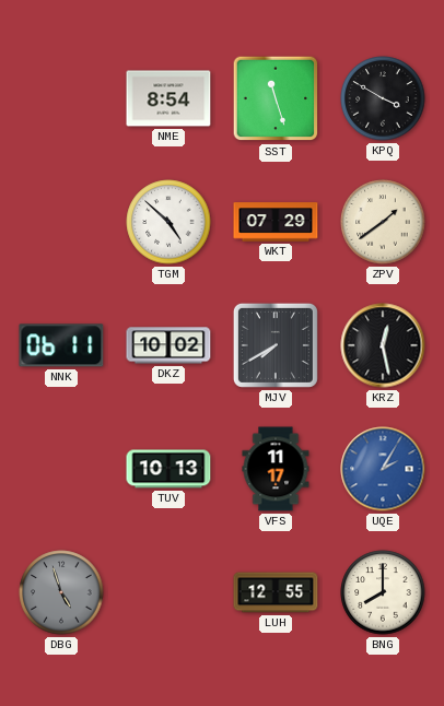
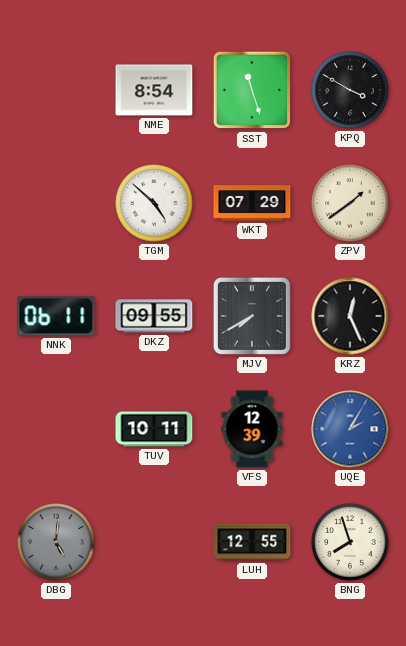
DKZ: 10:02 -> 09:55 (154, 316)
KRZ: 12:28 -> 12:26 (350, 316)
TUV: 10:13 -> 10:11 (154, 429)
VFS: 11:17 -> 12:39 (252, 429)
DBG: 4:57 -> 5:01 (56, 542)
BNG: 8:00 -> 7:57 (350, 542)
